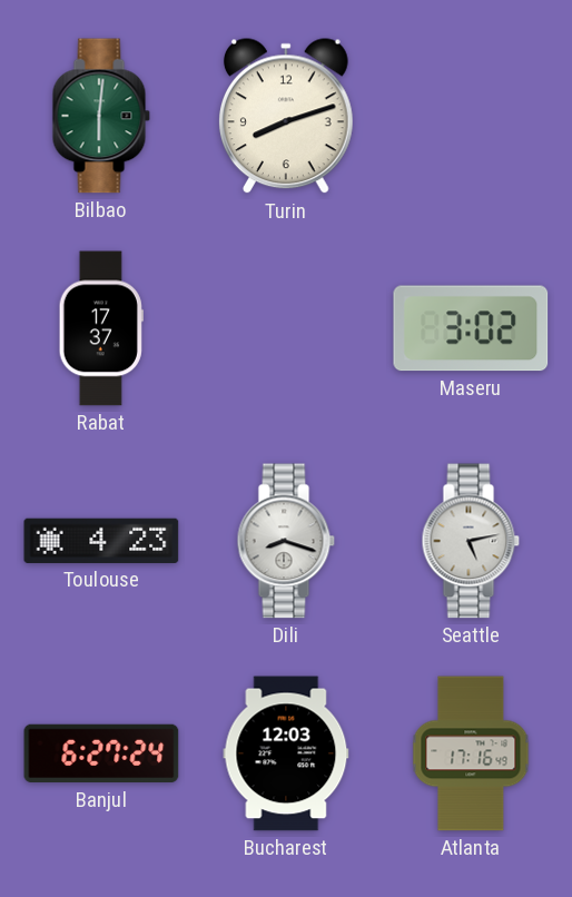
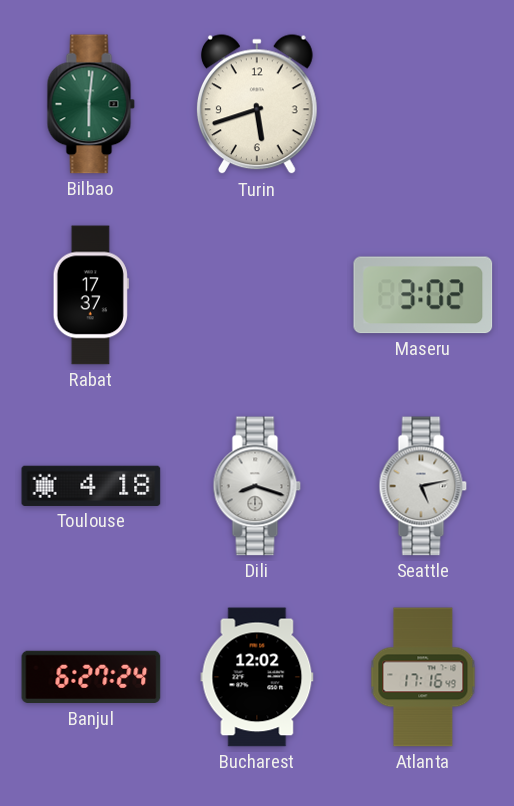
Turin: 8:12 -> 5:42 (257, 105)
Toulouse: 4:23 -> 4:18 (91, 486)
Bucharest: 12:03 -> 12:02 (257, 677)
